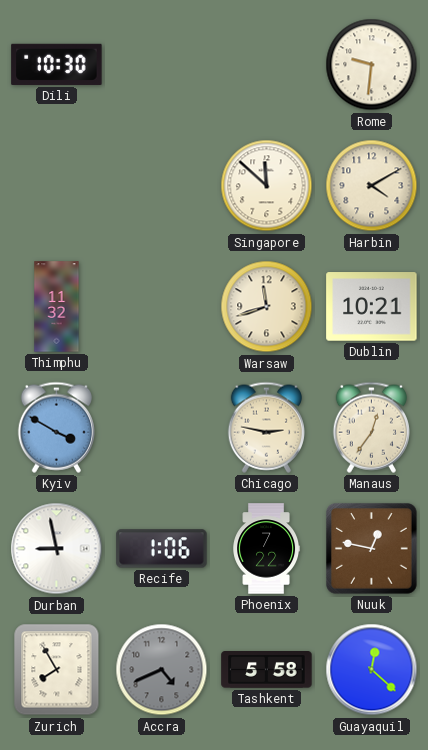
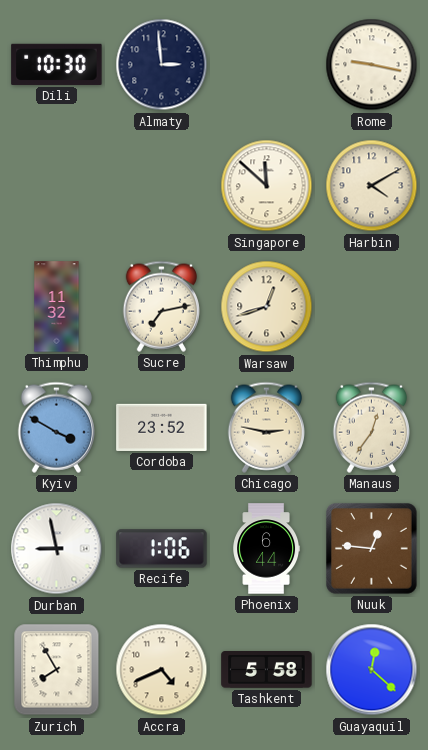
Almaty: none -> 2:59 (162, 65)
Rome: 9:31 -> 9:17 (372, 65)
Sucre: none -> 7:13 (161, 306)
Warsaw: 11:42 -> 12:42 (267, 307)
Dublin: 10:21 -> none (372, 307)
Cordoba: none -> 23:52 (162, 427)
Phoenix: 7:22 -> 6:44 (267, 549)
Nuuk: 12:47 -> 12:46 (372, 549)
Accra dial: grey -> cream (162, 670)
